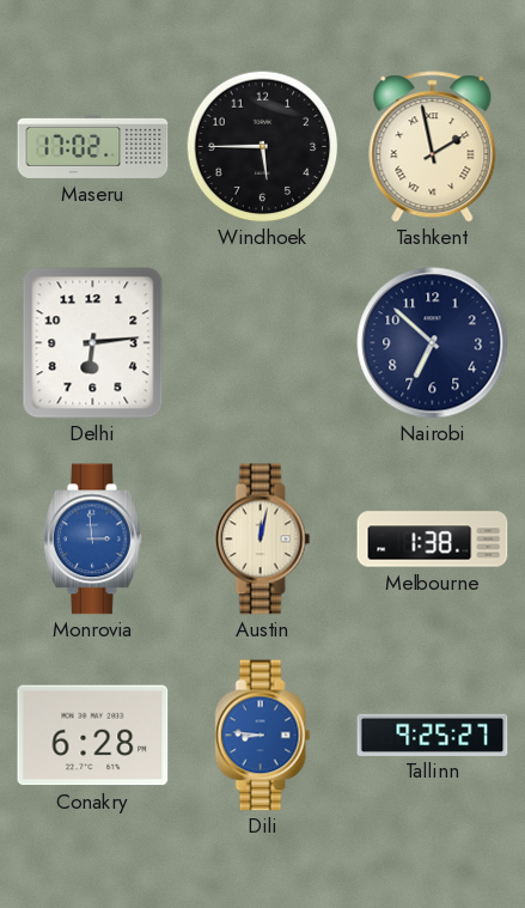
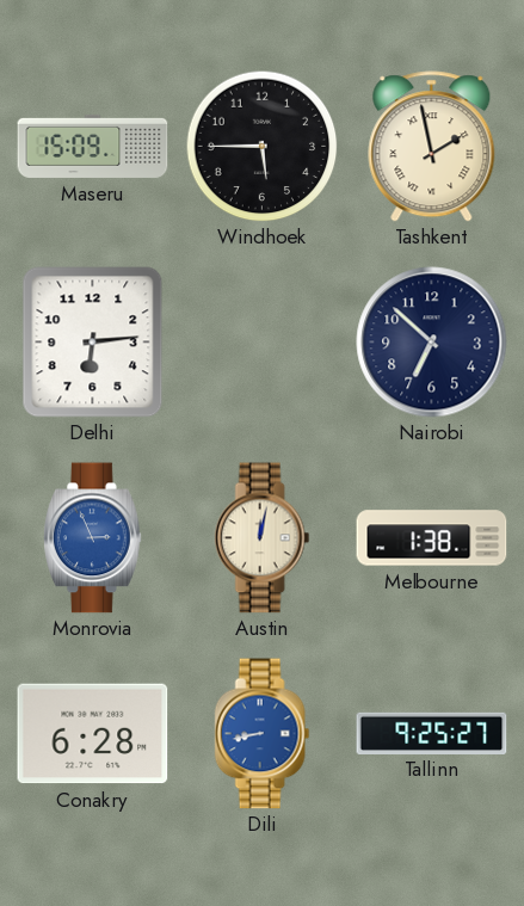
Maseru: 17:02 -> 15:09 (93, 146)
Monrovia: 2:59 -> 2:56 (93, 538)
Dili: 8:46 -> 8:43 (263, 734)
